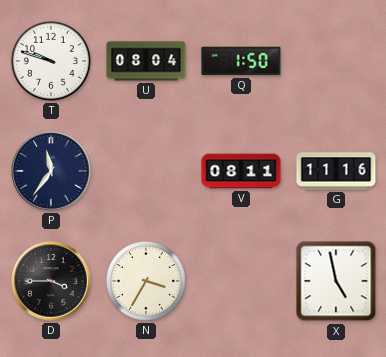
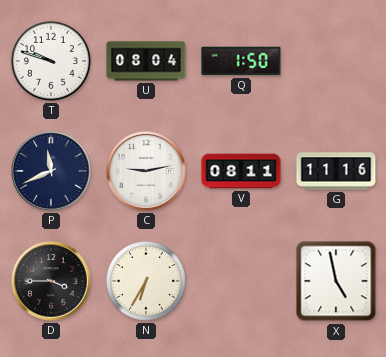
P: 11:36 -> 11:41 (51, 171)
C: none -> 9:13 (146, 171)
N: 3:35 -> 6:35 (146, 281)
